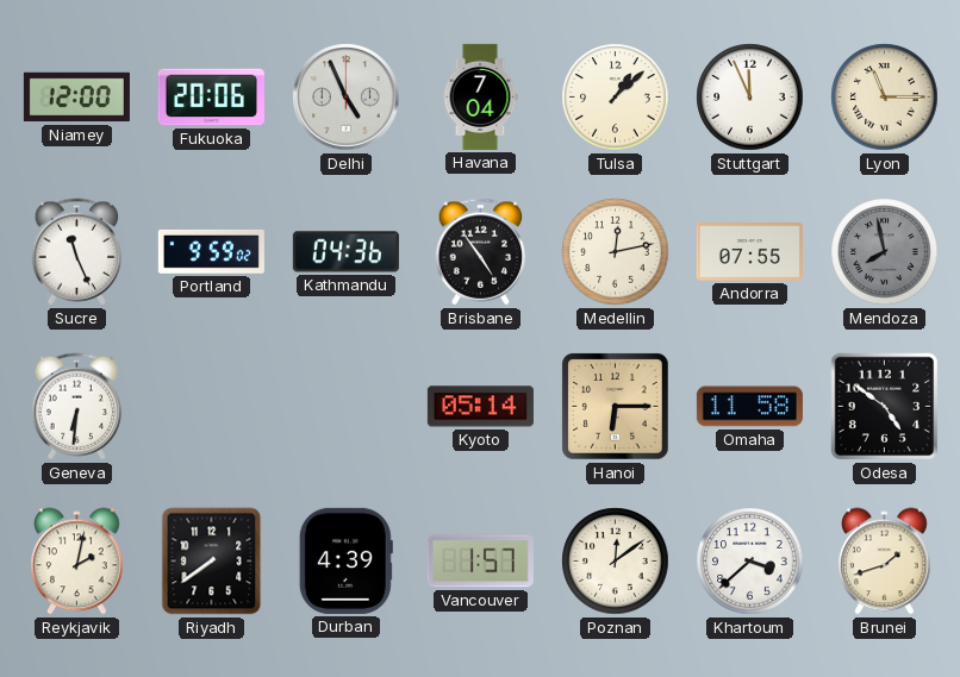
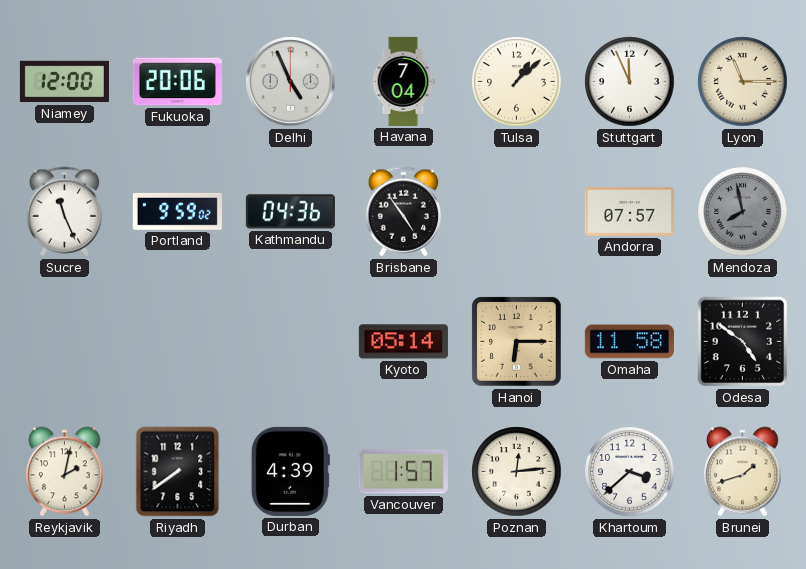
Medellin: 12:13 -> none (616, 252)
Andorra: 07:55 -> 07:57 (629, 212)
Geneva: 6:31 -> none (77, 407)
Poznan: 12:09 -> 12:14 (517, 472)
